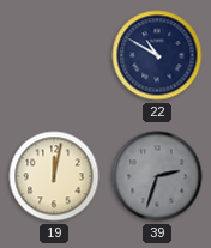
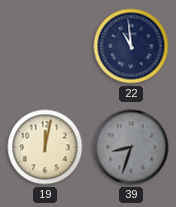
22: 10:50 -> 10:59 (131, 46)
39: 2:33 -> 8:33 (131, 147)
